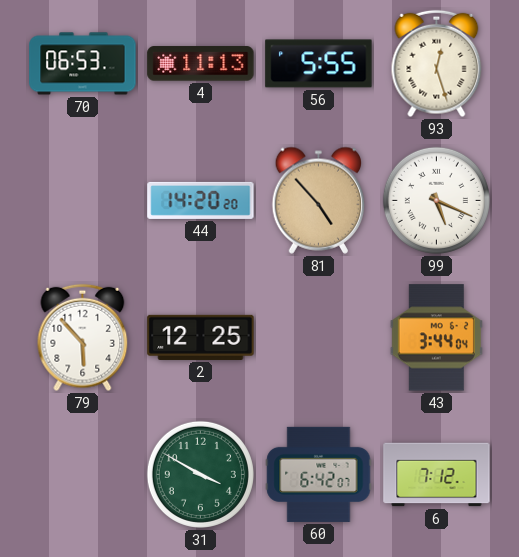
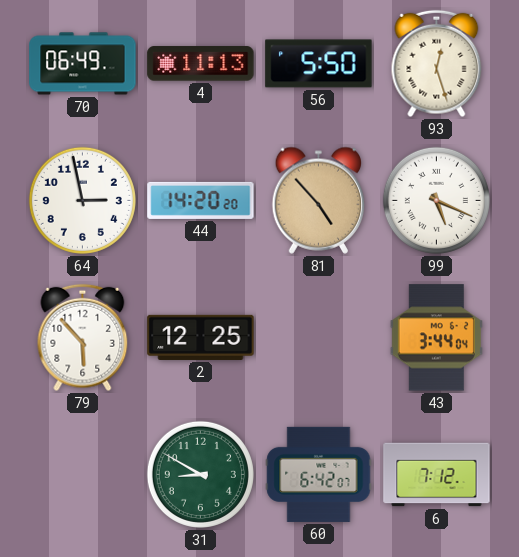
70: 06:53 -> 06:49 (83, 64)
56: 5:55 -> 5:50 (319, 64)
64: none -> 2:58 (82, 200)
31: 3:50 -> 8:50 (200, 474)
